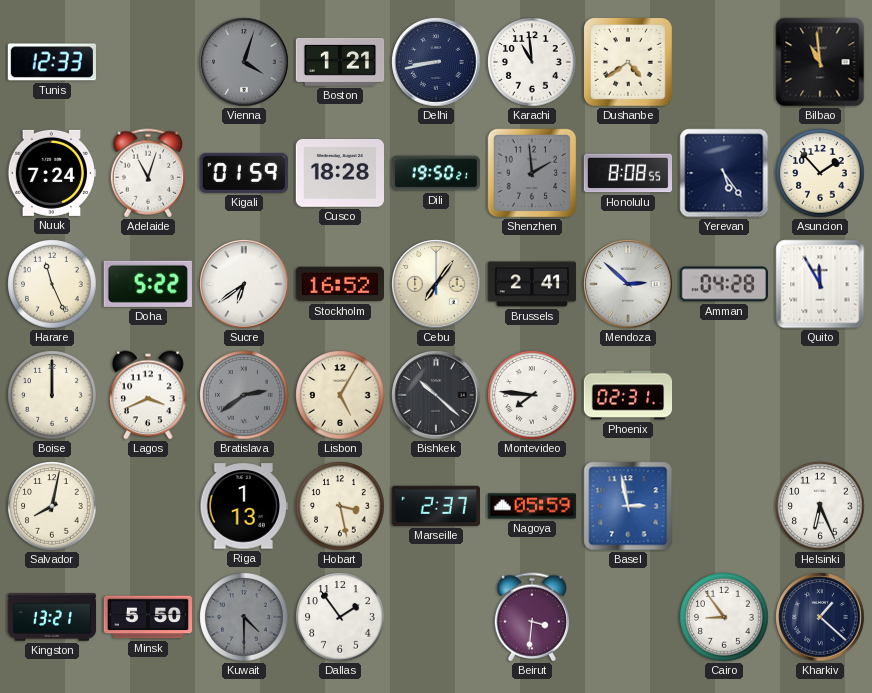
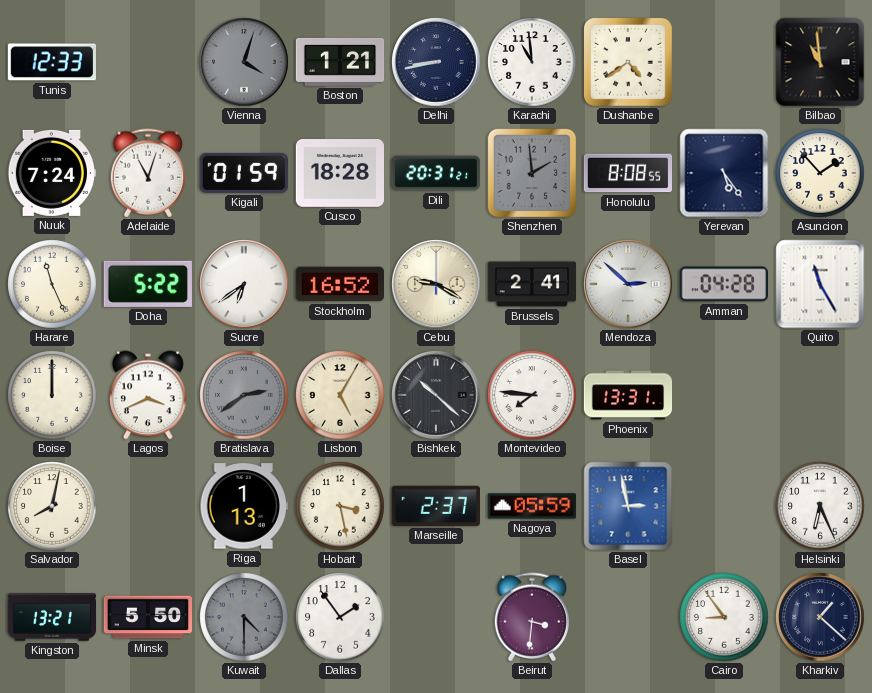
Dili: 19:50 -> 20:31 (436, 173)
Cebu: 7:06 -> 9:20 (436, 284)
Quito: 11:55 -> 11:25 (820, 284)
Phoenix: 02:31 -> 13:31 (628, 395)
